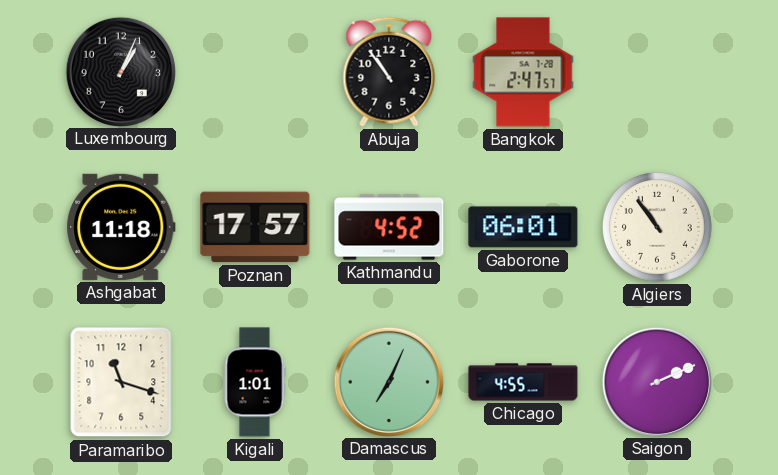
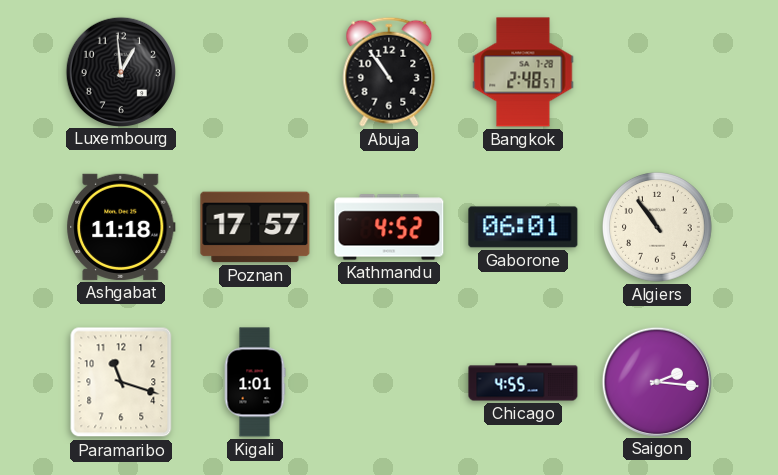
Luxembourg: 1:04 -> 12:59 (120, 71)
Bangkok: 2:47 -> 2:48 (523, 72)
Damascus: 7:04 -> none (388, 381)
Saigon: 2:11 -> 2:16 (656, 381)
